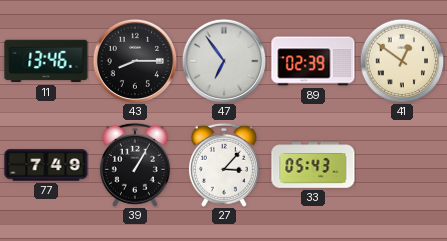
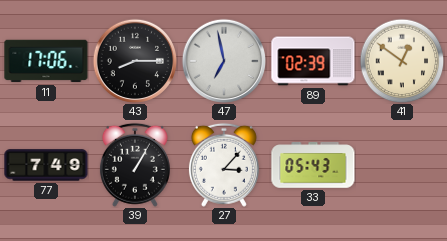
11: 13:46 -> 17:06 (46, 61)
47: 6:54 -> 6:58 (223, 60)
